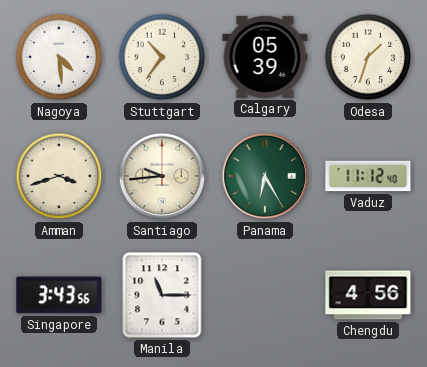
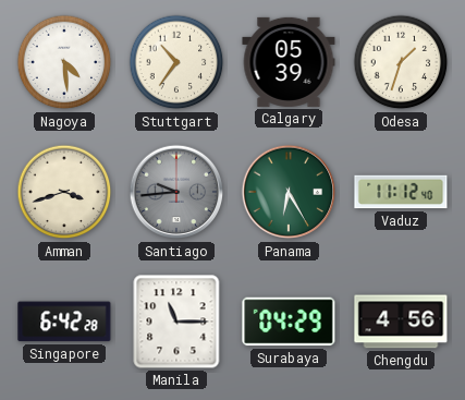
Santiago dial: cream -> grey (176, 192)
Singapore: 3:43 -> 6:42 (64, 322)
Surabaya: none -> 04:29 (289, 322)
